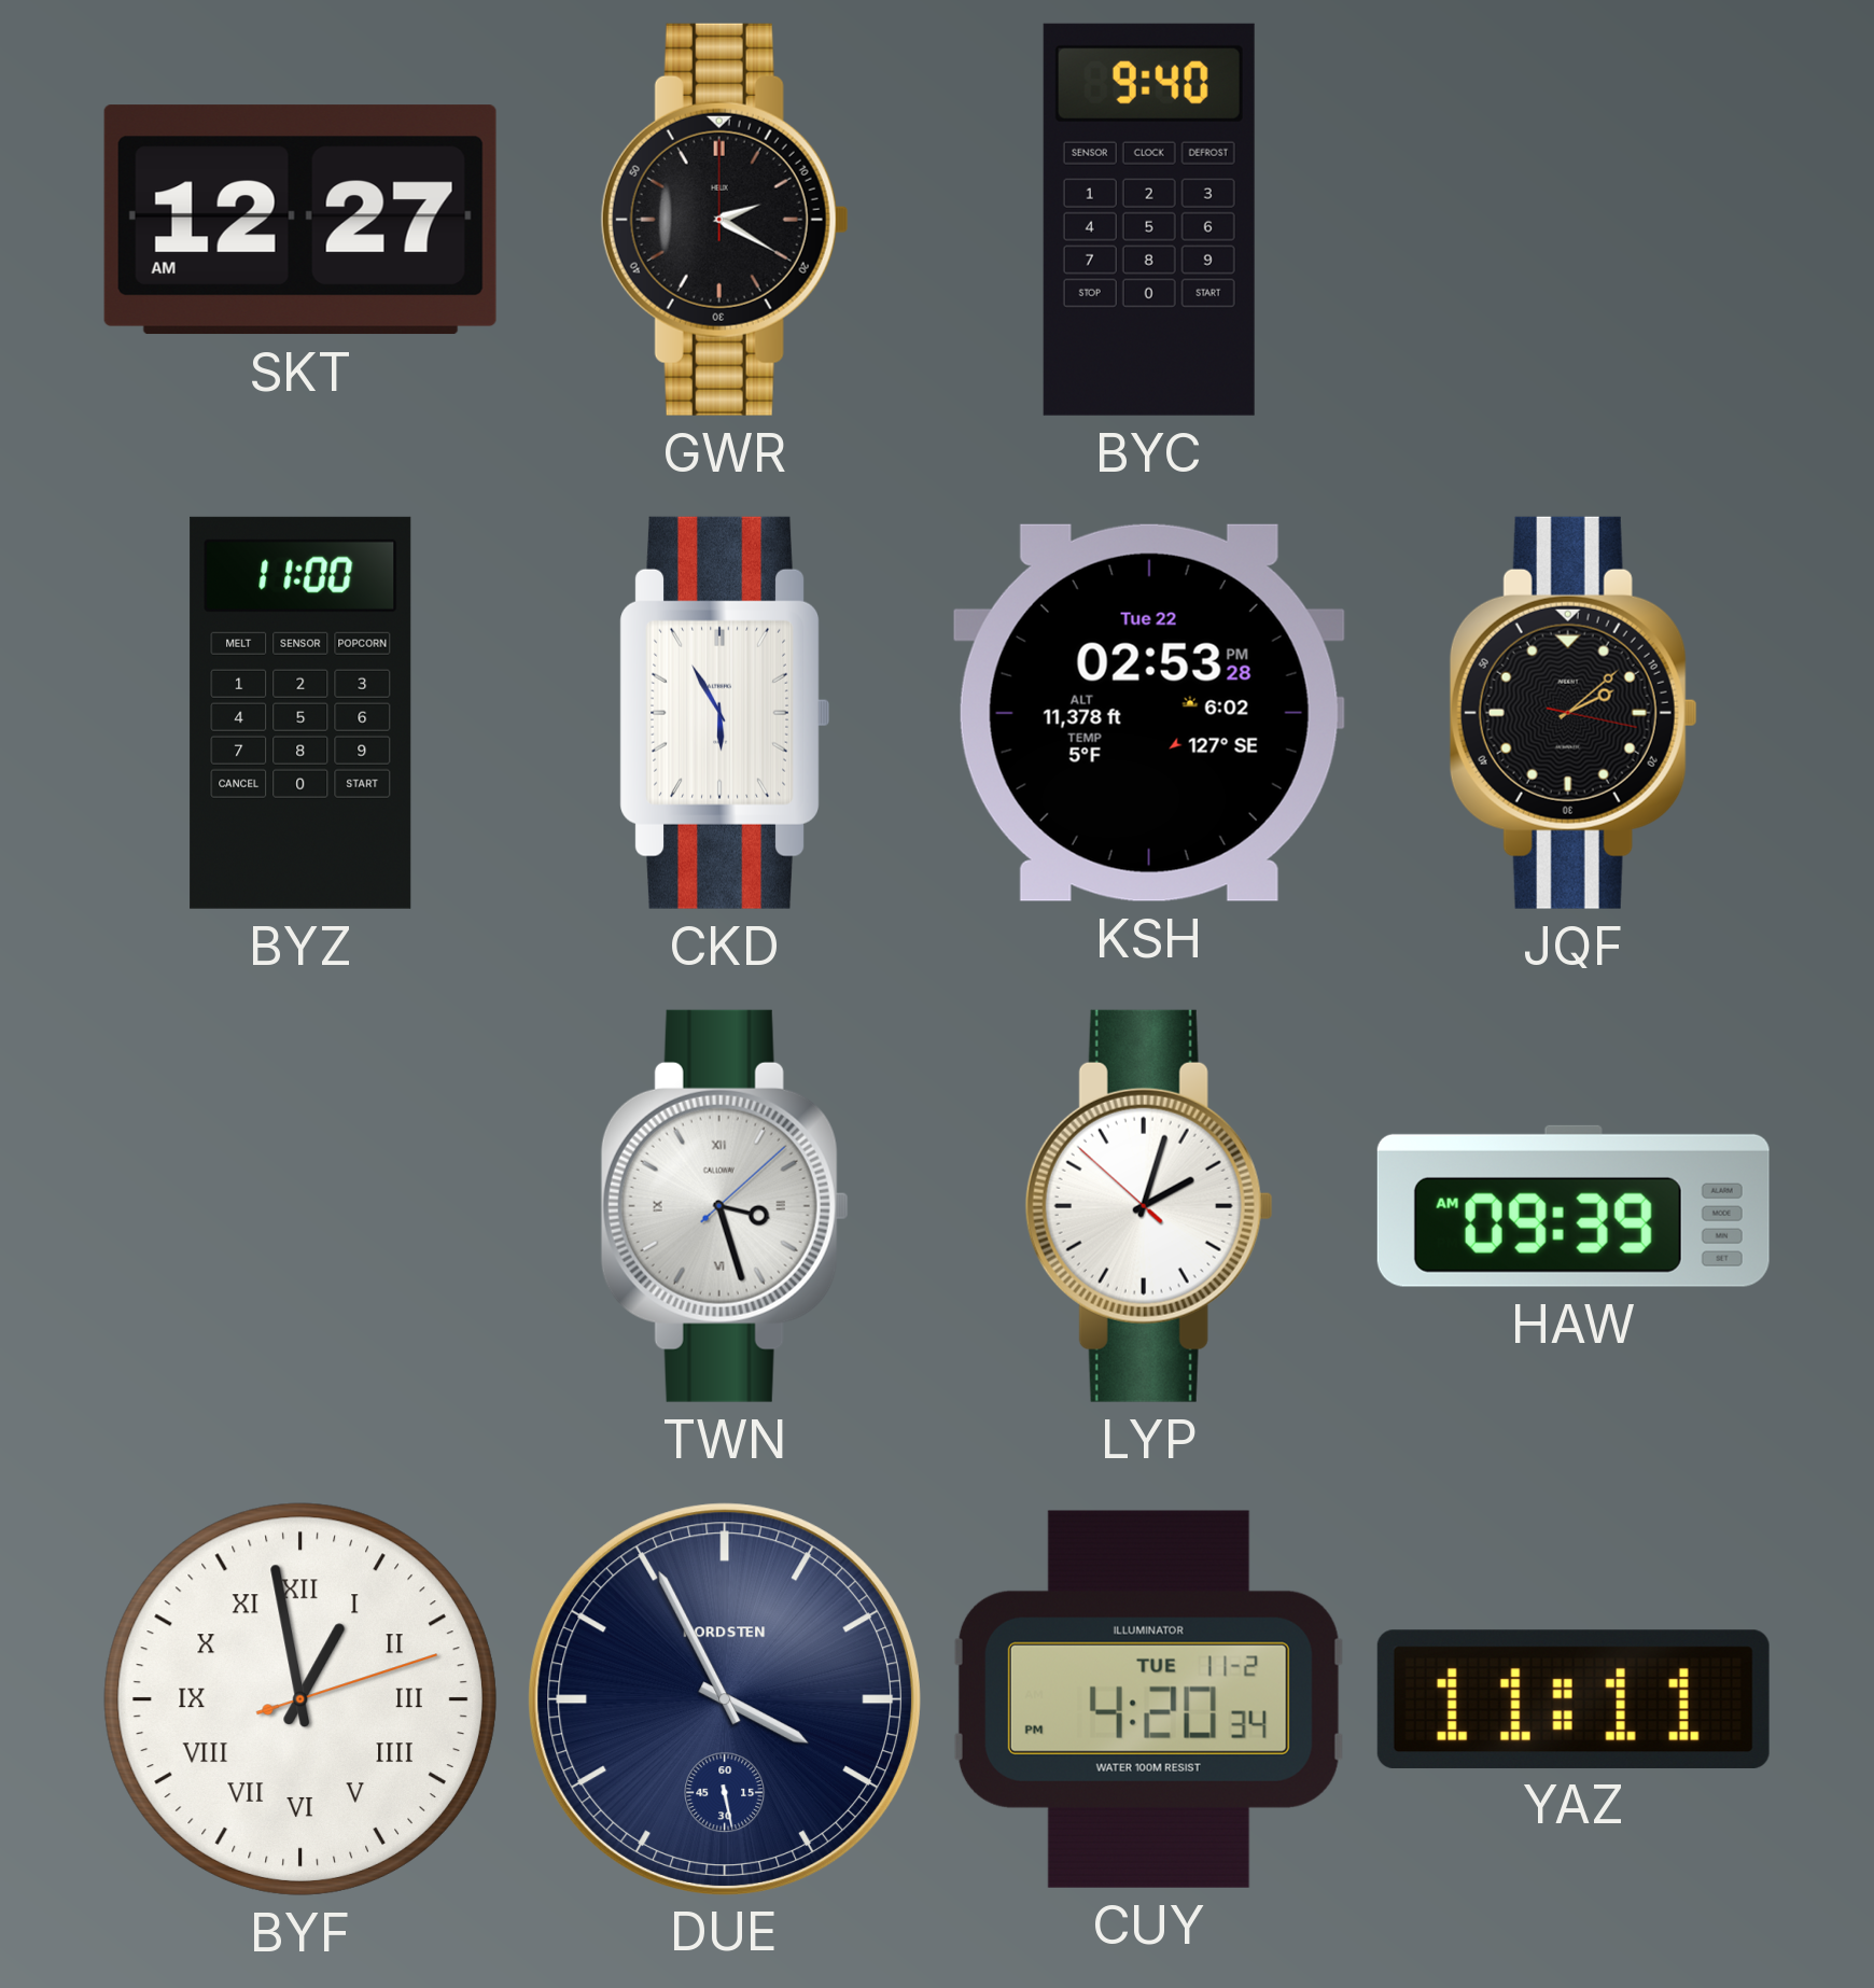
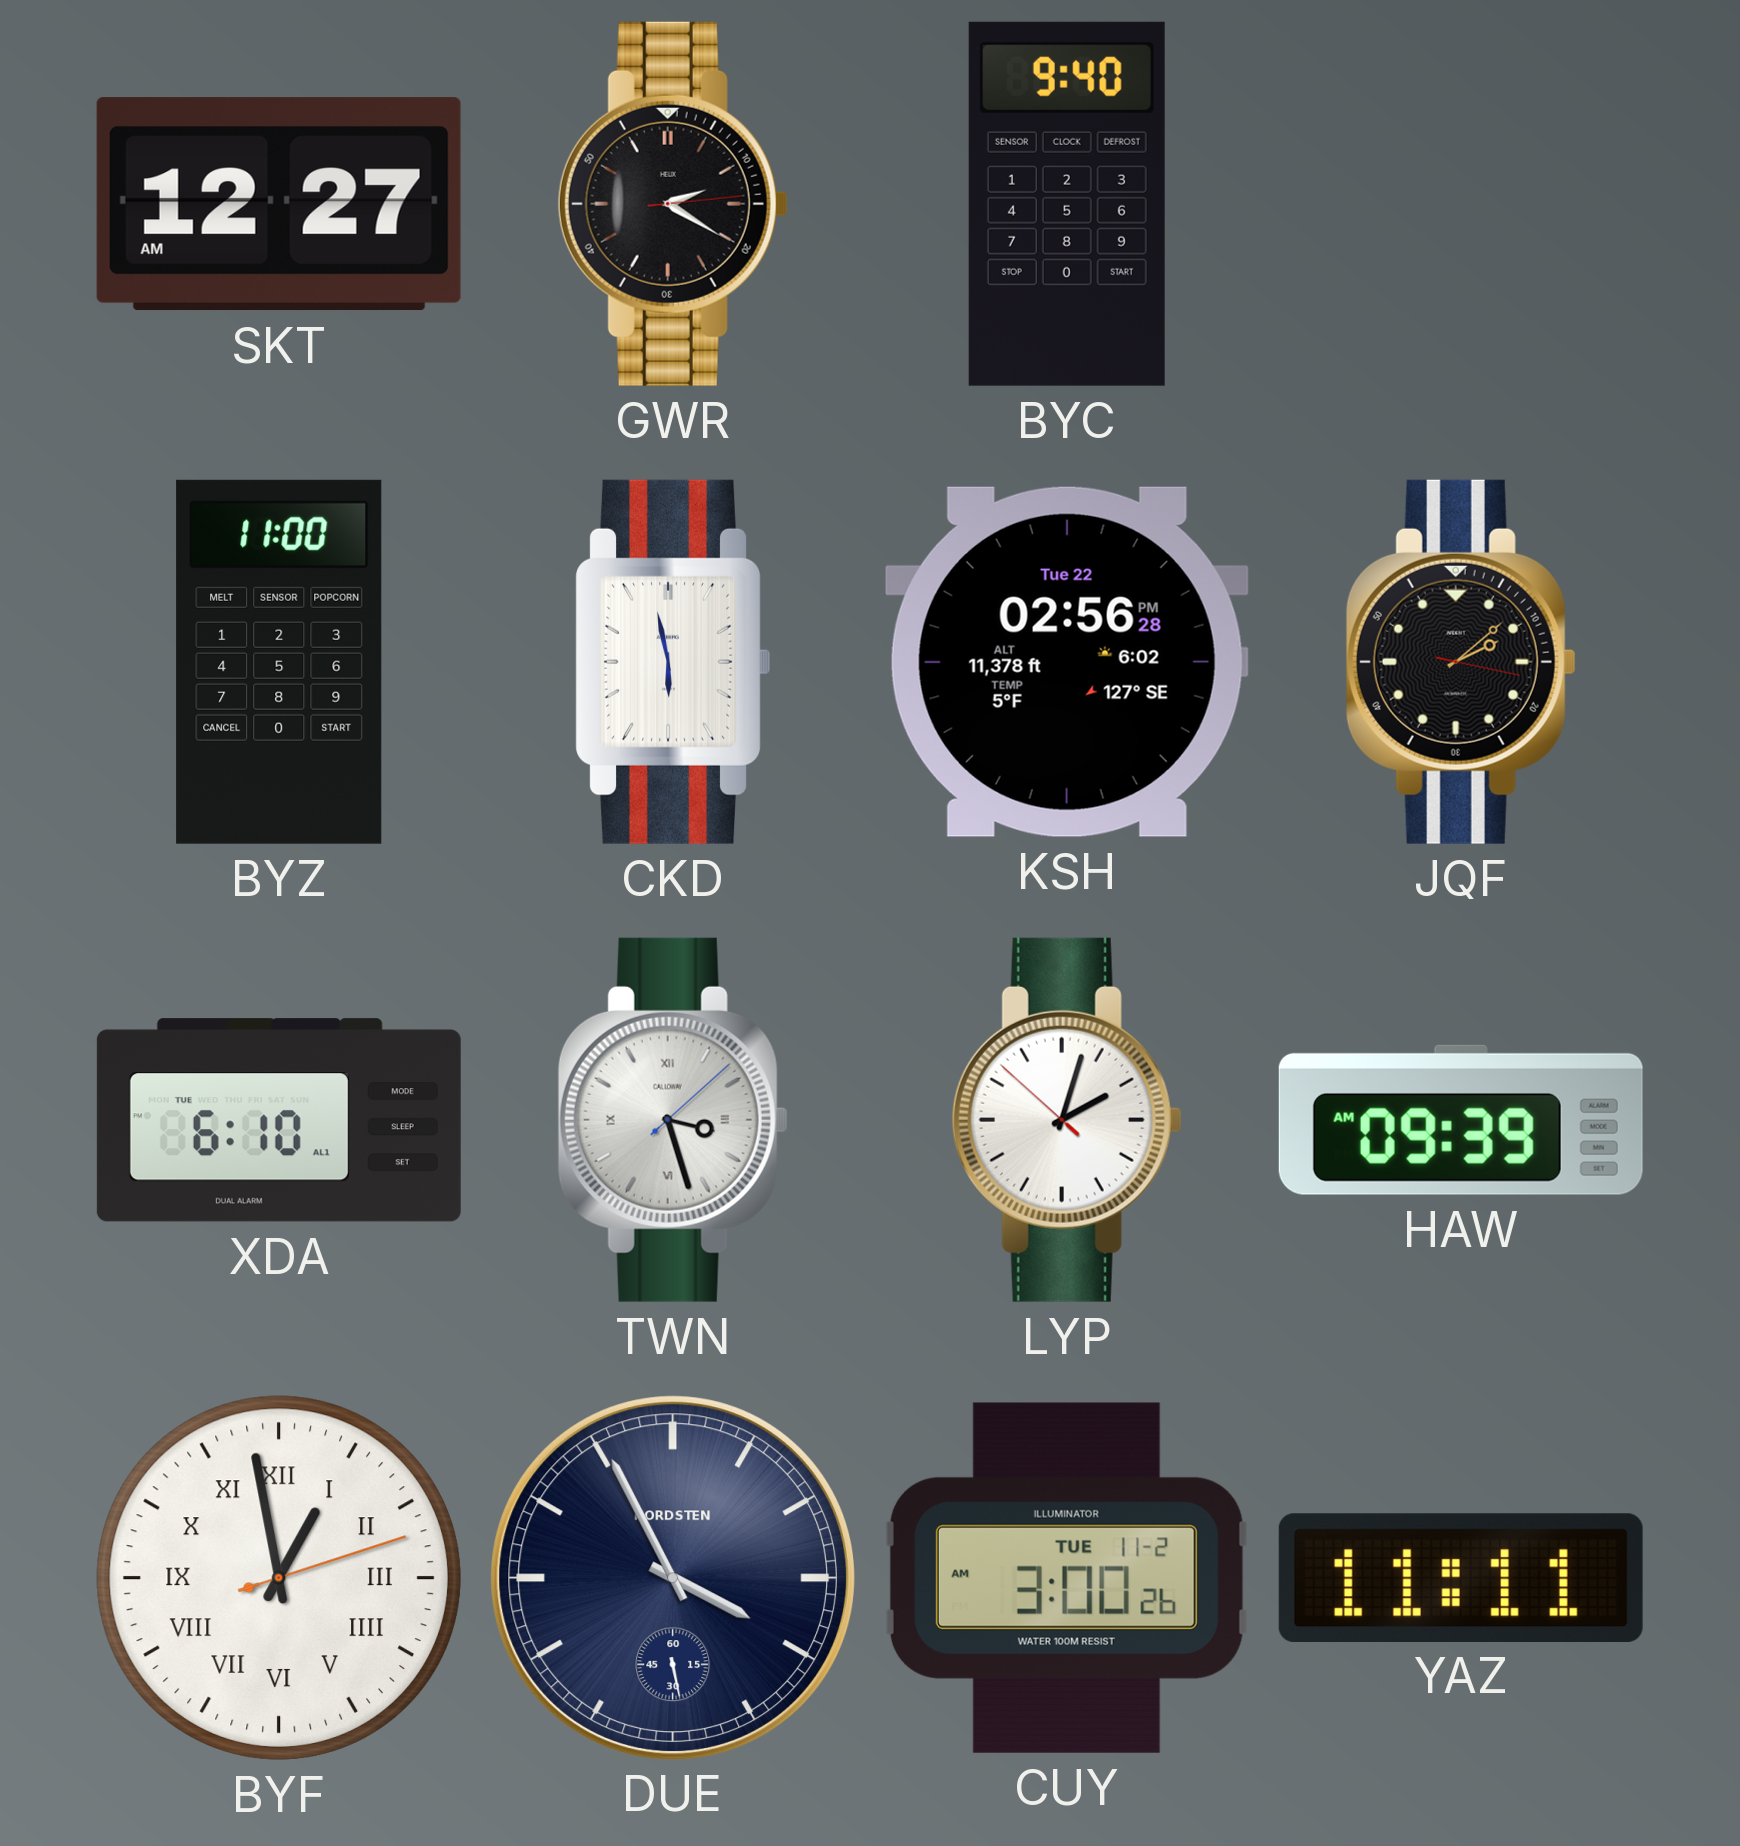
GWR: 2:20:00 -> 2:20:14 (673, 204)
CKD: 5:55 -> 5:58 (672, 662)
KSH: 02:53 -> 02:56 (1067, 662)
XDA: none -> 6:10 (279, 1120)
CUY: 4:20 -> 3:00 (1066, 1578)
